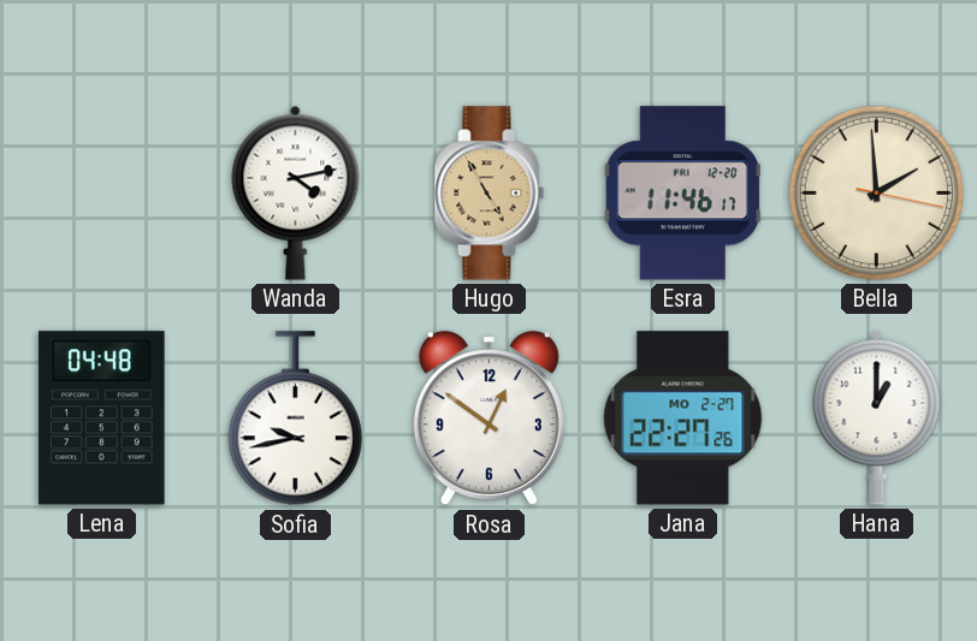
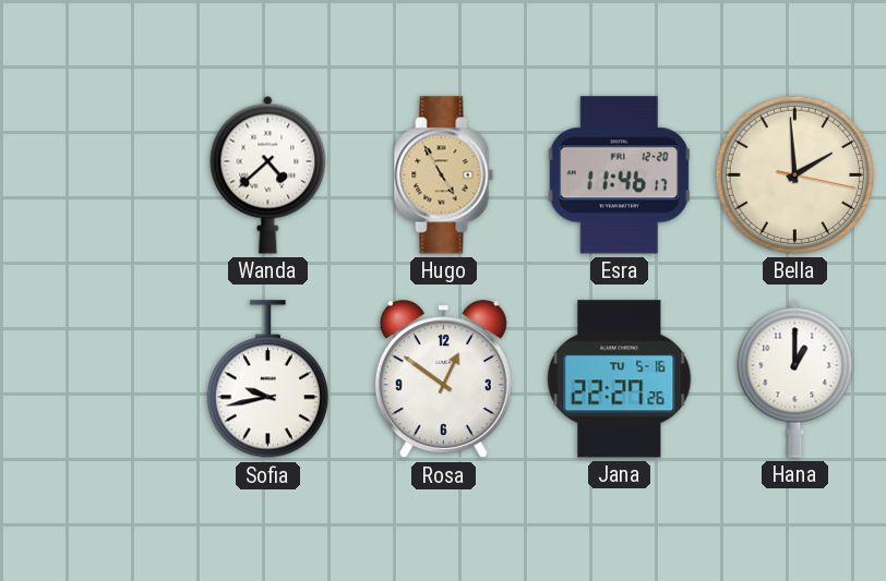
Wanda: 4:13 -> 4:38 (268, 174)
Lena: 04:48 -> none (102, 419)
Jana date: MO 2-27 -> TU 5-16 (620, 379)
